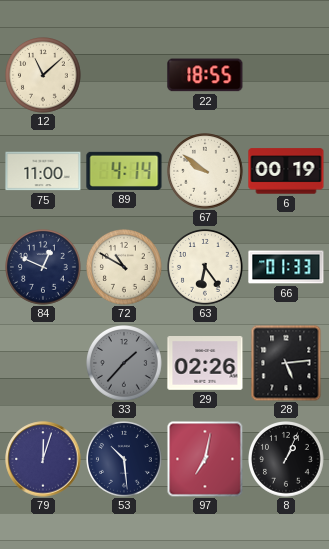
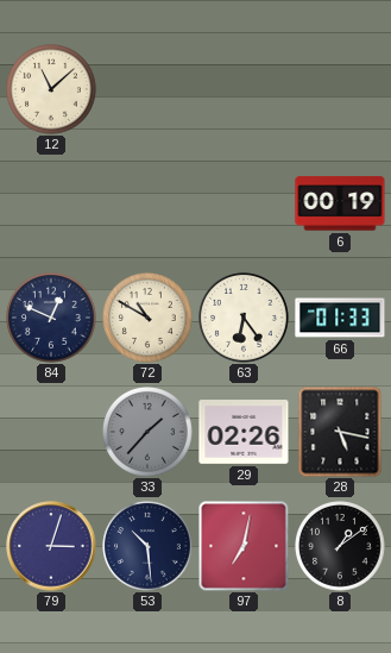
22: 18:55 -> none (205, 75)
75: 11:00 -> none (43, 171)
89: 4:14 -> none (124, 171)
67: 9:51 -> none (206, 172)
28: 5:14 -> 5:17 (340, 432)
79: 12:03 -> 3:03 (51, 546)
8: 1:04 -> 1:09 (341, 547)
